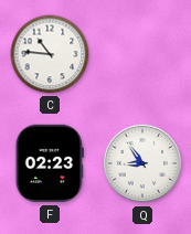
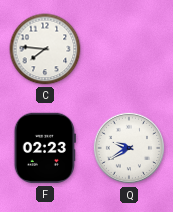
C: 10:46 -> 7:46 (45, 49)
Q: 8:54 -> 9:40 (129, 148)
